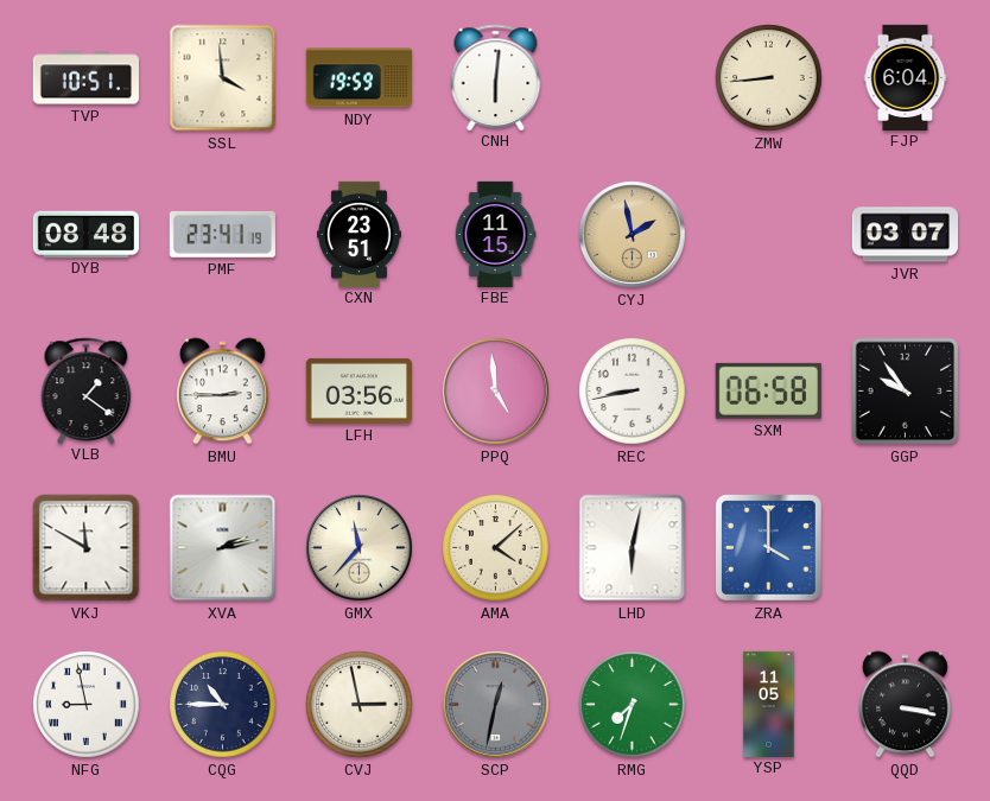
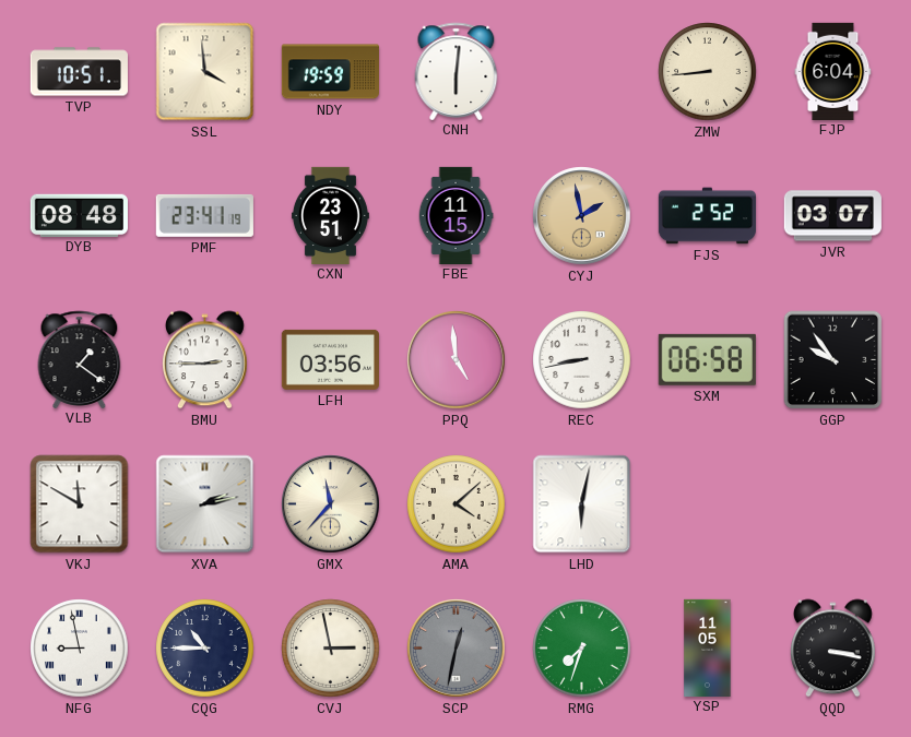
FJS: none -> 2:52 (707, 216)
ZRA: 4:00 -> none (768, 547)
